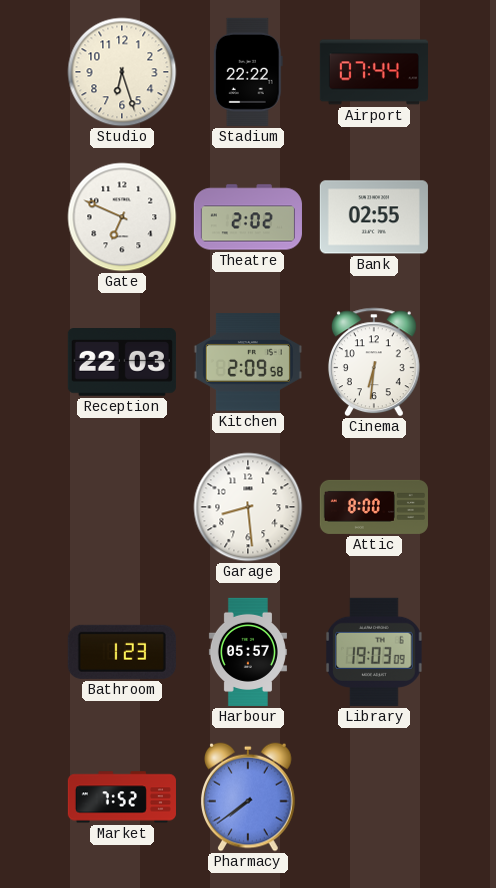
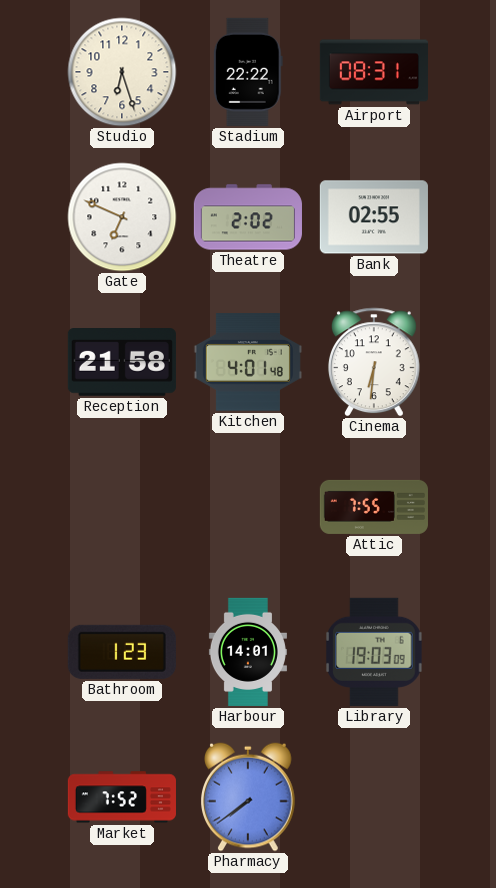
Airport: 07:44 -> 08:31 (374, 72)
Reception: 22:03 -> 21:58 (122, 363)
Kitchen: 2:09 -> 4:01 (248, 362)
Garage: 8:29 -> none (248, 507)
Attic: 8:00 -> 7:55 (374, 507)
Harbour: 05:57 -> 14:01 (248, 652)
